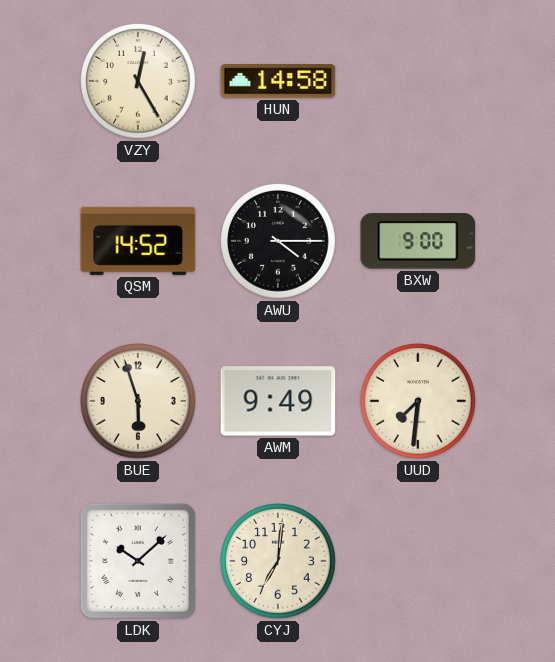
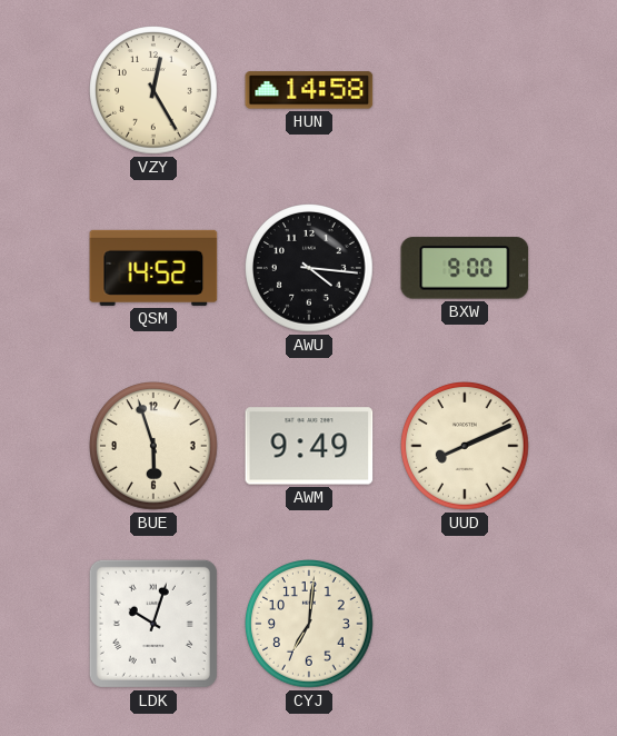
AWU: 4:15 -> 4:16 (310, 269)
UUD: 7:31 -> 8:11 (466, 447)
LDK: 10:08 -> 10:03 (153, 624)
